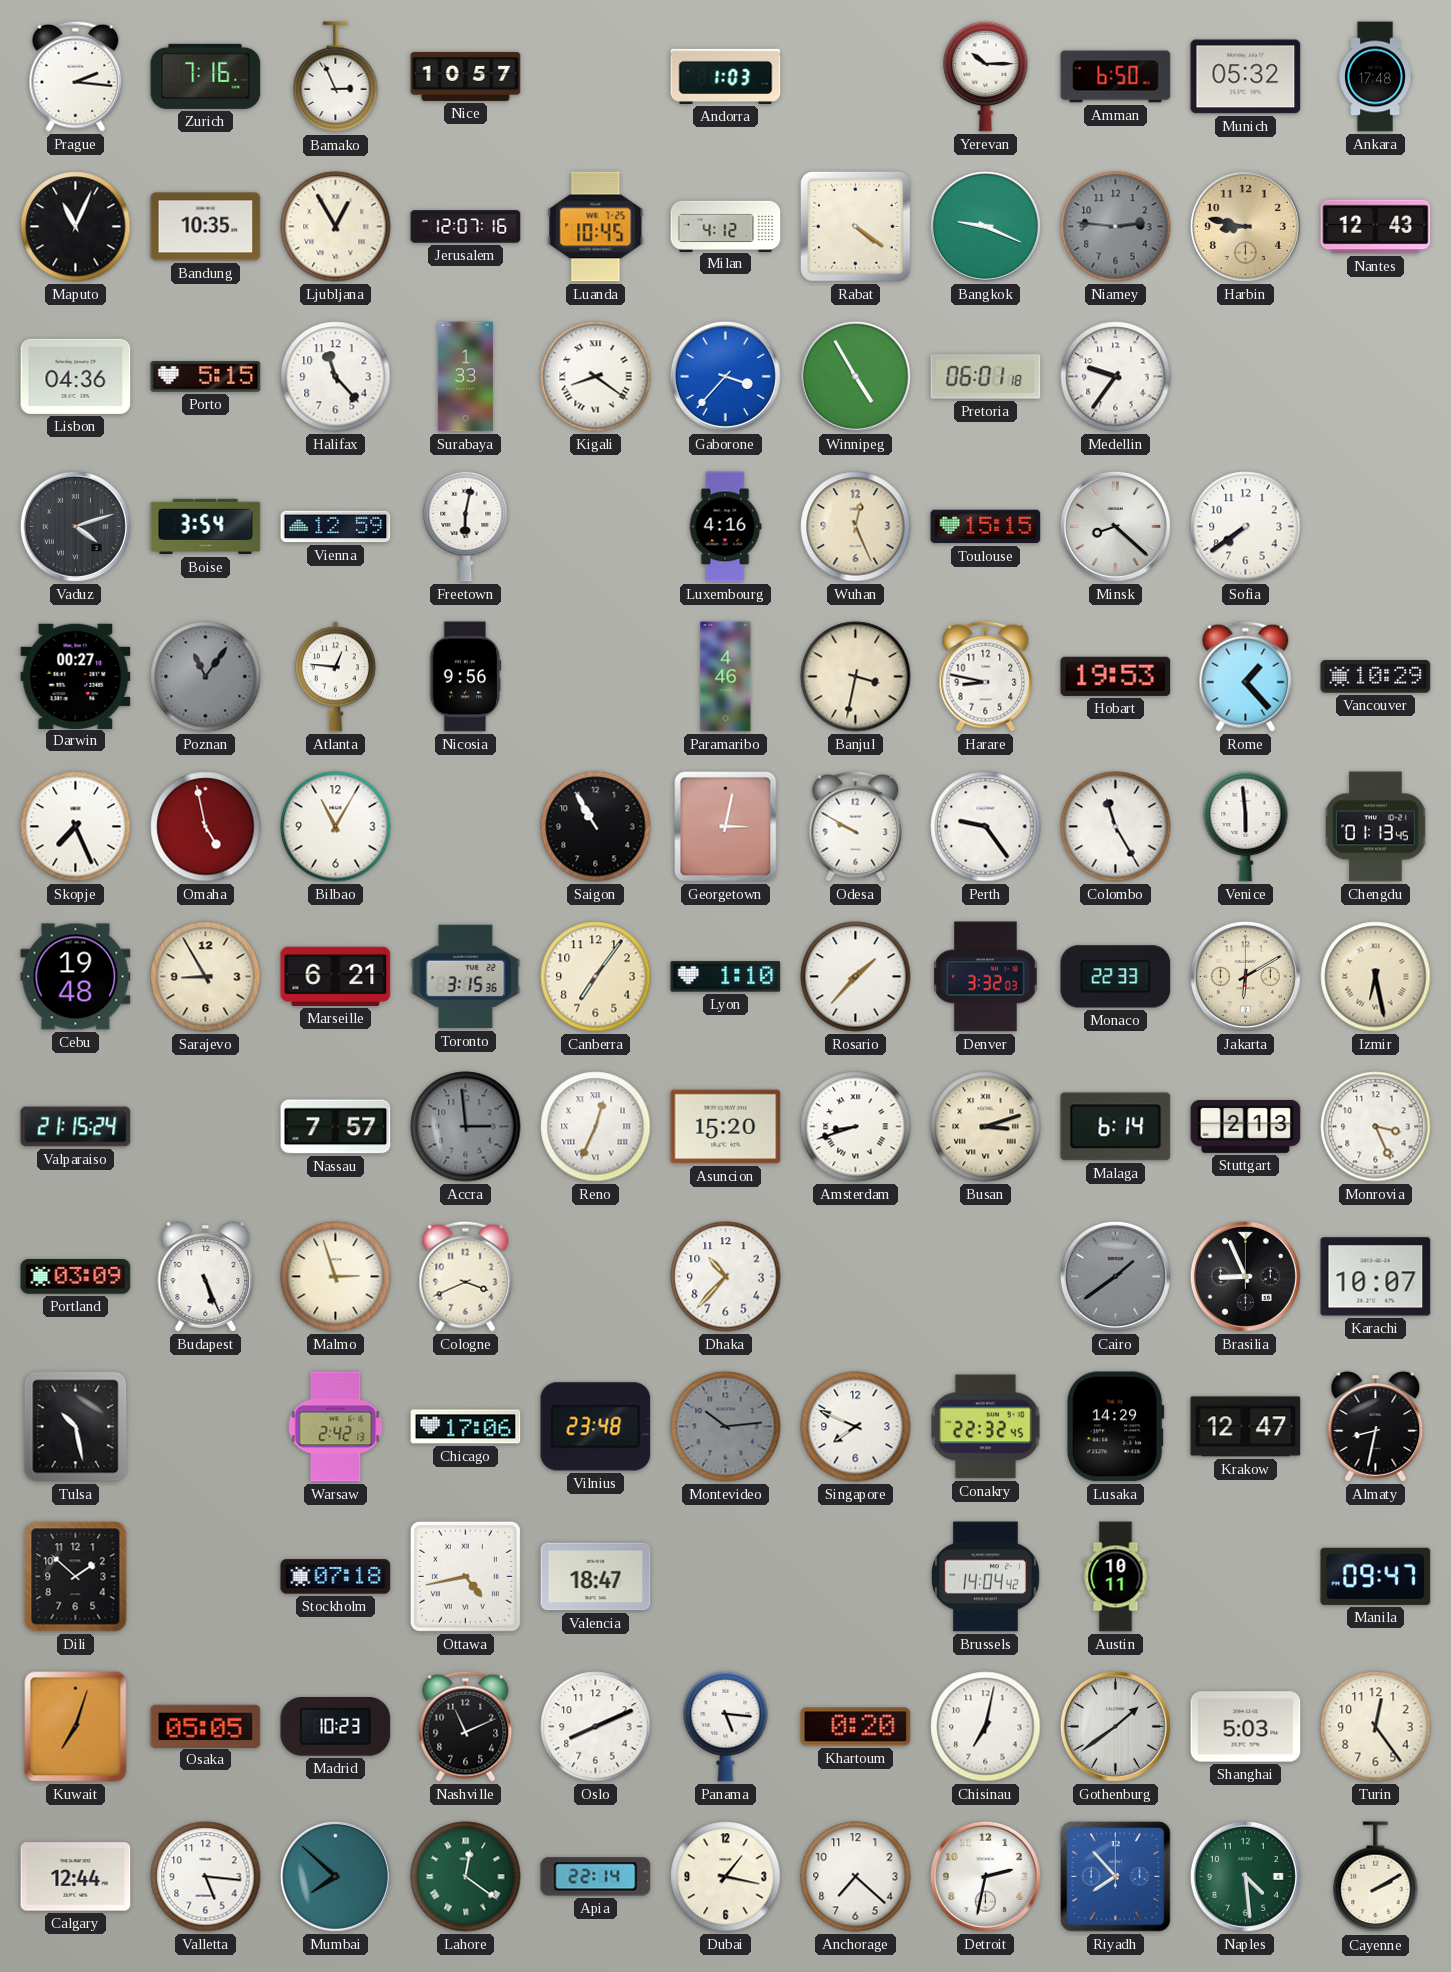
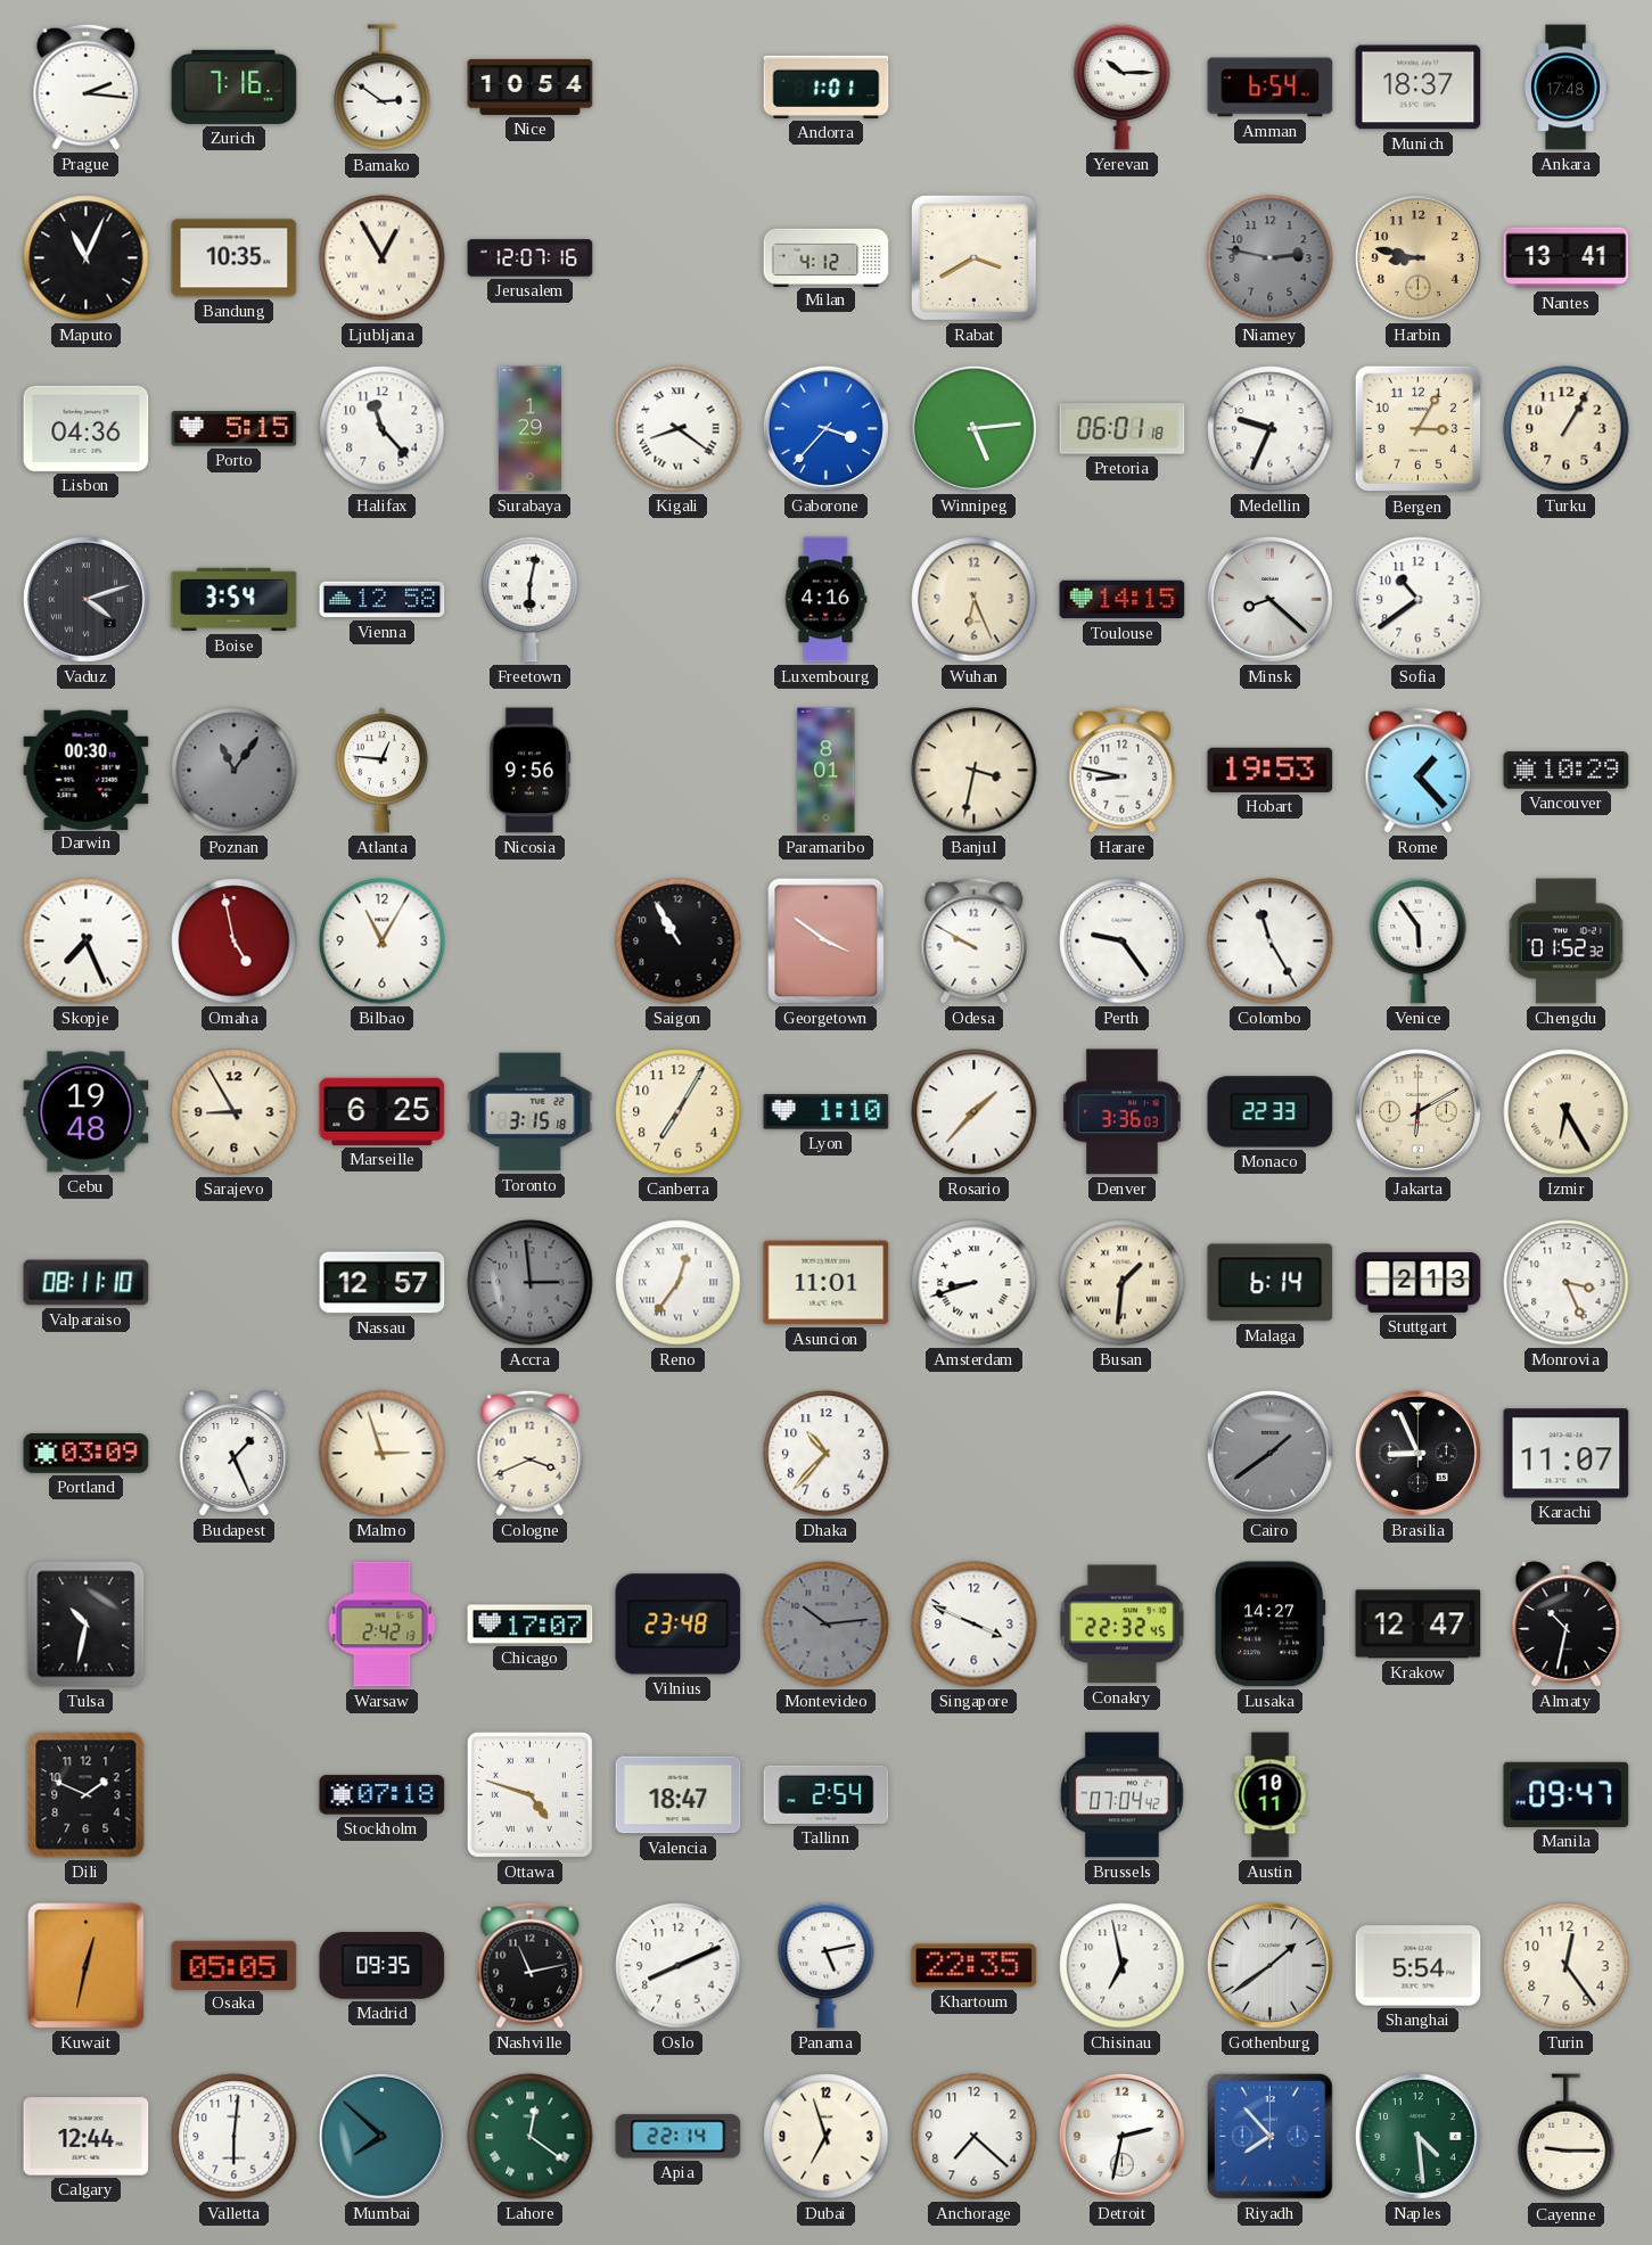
Bamako: 2:56 -> 2:51 (383, 88)
Nice: 10:57 -> 10:54 (531, 87)
Andorra: 1:03 -> 1:01 (827, 87)
Amman: 6:50 -> 6:54 (1271, 88)
Munich: 05:32 -> 18:37 (1419, 88)
Luanda: 10:45 -> none (596, 227)
Rabat: 4:21 -> 3:40 (973, 257)
Bangkok: 9:19 -> none (985, 226)
Niamey: 2:46 -> 2:47 (1271, 258)
Nantes: 12:43 -> 13:41 (1567, 258)
Surabaya: 1:33 -> 1:29 (529, 429)
Winnipeg: 4:55 -> 5:14 (973, 428)
Medellin: 9:36 -> 9:34 (1271, 429)
Bergen: none -> 3:05 (1419, 429)
Turku: none -> 1:05 (1567, 429)
Vienna: 12:59 -> 12:58 (383, 600)
Wuhan: 12:26 -> 6:26 (975, 600)
Toulouse: 15:15 -> 14:15 (1123, 600)
Sofia: 7:39 -> 10:39 (1419, 600)
Darwin: 00:27 -> 00:30 (87, 770)
Paramaribo: 4:46 -> 8:01 (827, 771)
Georgetown: 3:02 -> 3:51 (827, 941)
Venice: 5:59 -> 5:54 (1419, 940)
Chengdu: 01:13 -> 01:52 (1567, 941)
Marseille: 6:21 -> 6:25 (383, 1111)
Toronto: 3:15:36 -> 3:15:18 (531, 1112)
Canberra: 7:06 -> 7:05 (679, 1112)
Denver: 3:32 -> 3:36 (1123, 1112)
Izmir: 6:28 -> 6:25 (1567, 1112)
Valparaiso: 21:15 -> 08:11 (87, 1283)
Nassau: 7:57 -> 12:57 (383, 1283)
Reno: 12:34 -> 12:36 (679, 1283)
Asuncion: 15:20 -> 11:01 (827, 1283)
Busan: 3:12 -> 1:31 (1123, 1283)
Budapest: 5:26 -> 1:26 (235, 1454)
Karachi: 10:07 -> 11:07 (1567, 1454)
Tulsa: 10:28 -> 10:32 (87, 1625)
Chicago: 17:06 -> 17:07 (531, 1625)
Singapore: 7:49 -> 3:49 (975, 1625)
Lusaka: 14:29 -> 14:27 (1269, 1625)
Almaty: 8:32 -> 10:32 (1567, 1625)
Dili: 1:52 -> 1:49 (87, 1795)
Ottawa: 4:43 -> 4:48 (529, 1794)
Tallinn: none -> 2:54 (827, 1794)
Brussels: 14:04 -> 07:04 (1123, 1795)
Kuwait: 7:03 -> 12:32 (87, 1966)
Madrid: 10:23 -> 09:35 (383, 1966)
Nashville: 11:11 -> 11:13 (531, 1965)
Panama: 5:16 -> 5:13 (827, 1965)
Khartoum: 0:20 -> 22:35 (975, 1966)
Chisinau: 7:02 -> 6:58 (1123, 1966)
Shanghai: 5:03 -> 5:54 (1419, 1966)
Valletta: 5:16 -> 6:01 (235, 2137)
Dubai: 1:17 -> 6:57 (827, 2137)
Cayenne: 2:10 -> 9:15 (1567, 2137)
